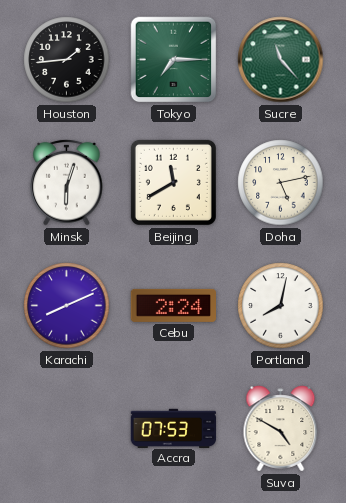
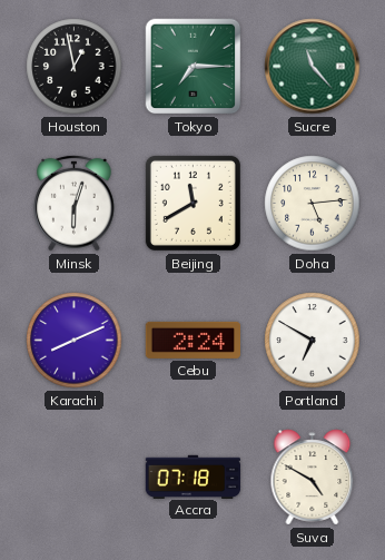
Houston: 1:44 -> 12:58 (75, 67)
Doha: 5:13 -> 5:14 (313, 204)
Portland: 8:02 -> 6:50 (313, 341)
Accra: 07:53 -> 07:18 (194, 477)
